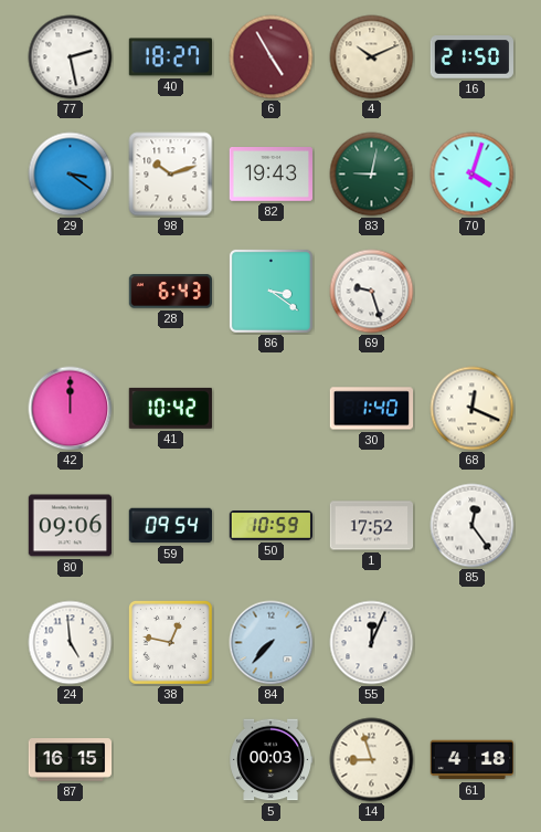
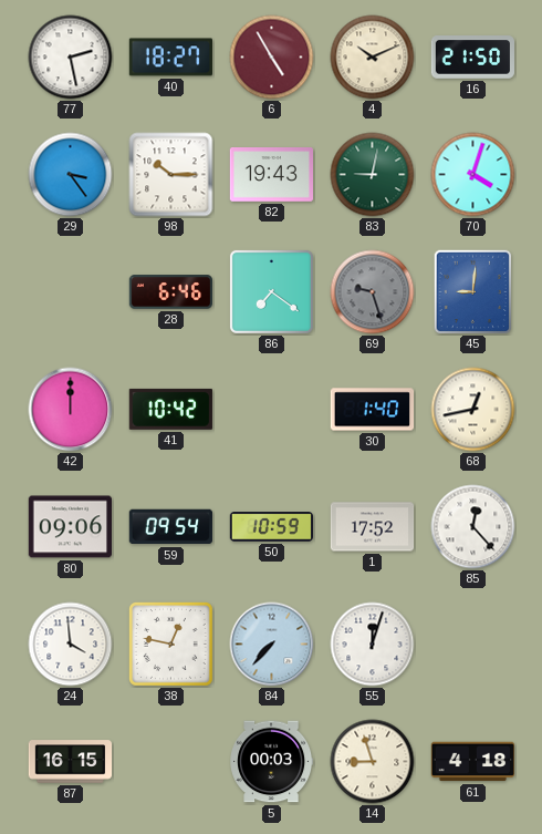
29: 3:21 -> 3:24 (71, 175)
98: 10:12 -> 10:15 (171, 175)
28: 6:43 -> 6:46 (170, 292)
86: 3:21 -> 7:21 (271, 291)
69 dial: white -> grey (373, 292)
45: none -> 9:01 (473, 292)
68: 12:19 -> 12:43 (473, 410)
85: 12:24 -> 12:23 (473, 527)
24: 4:59 -> 3:59 (71, 645)
55: 12:04 -> 12:03 (373, 645)
